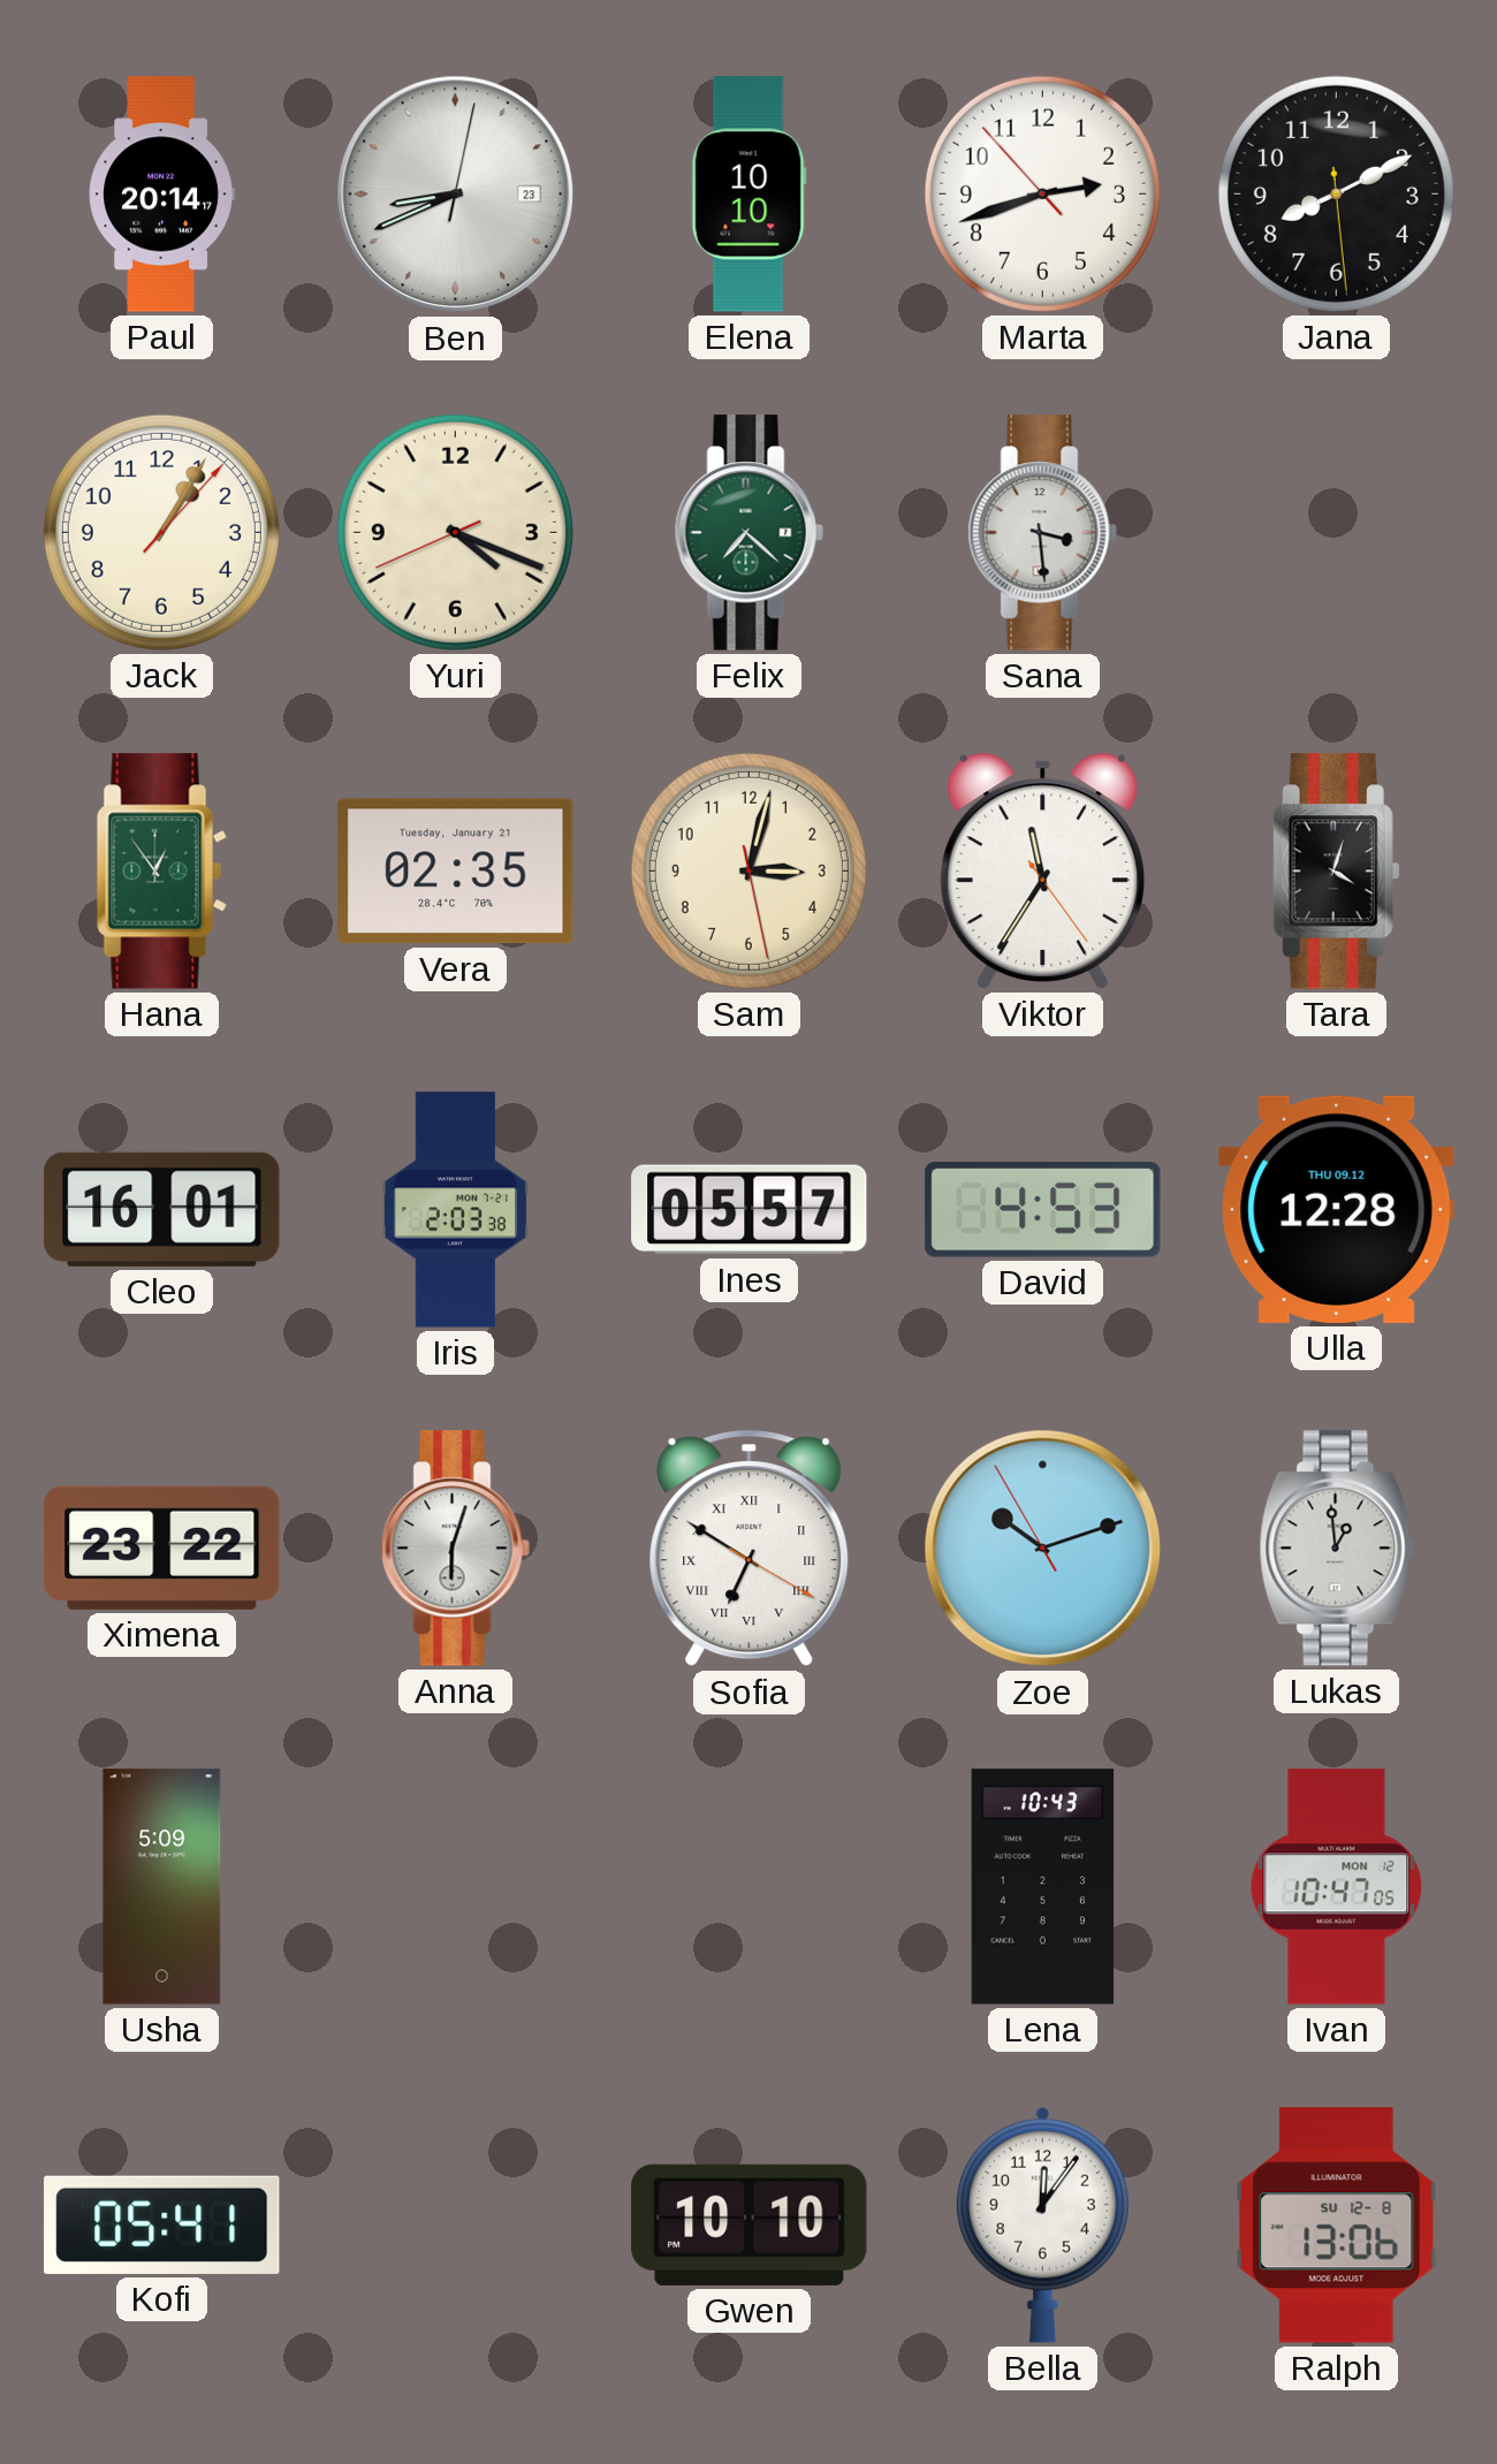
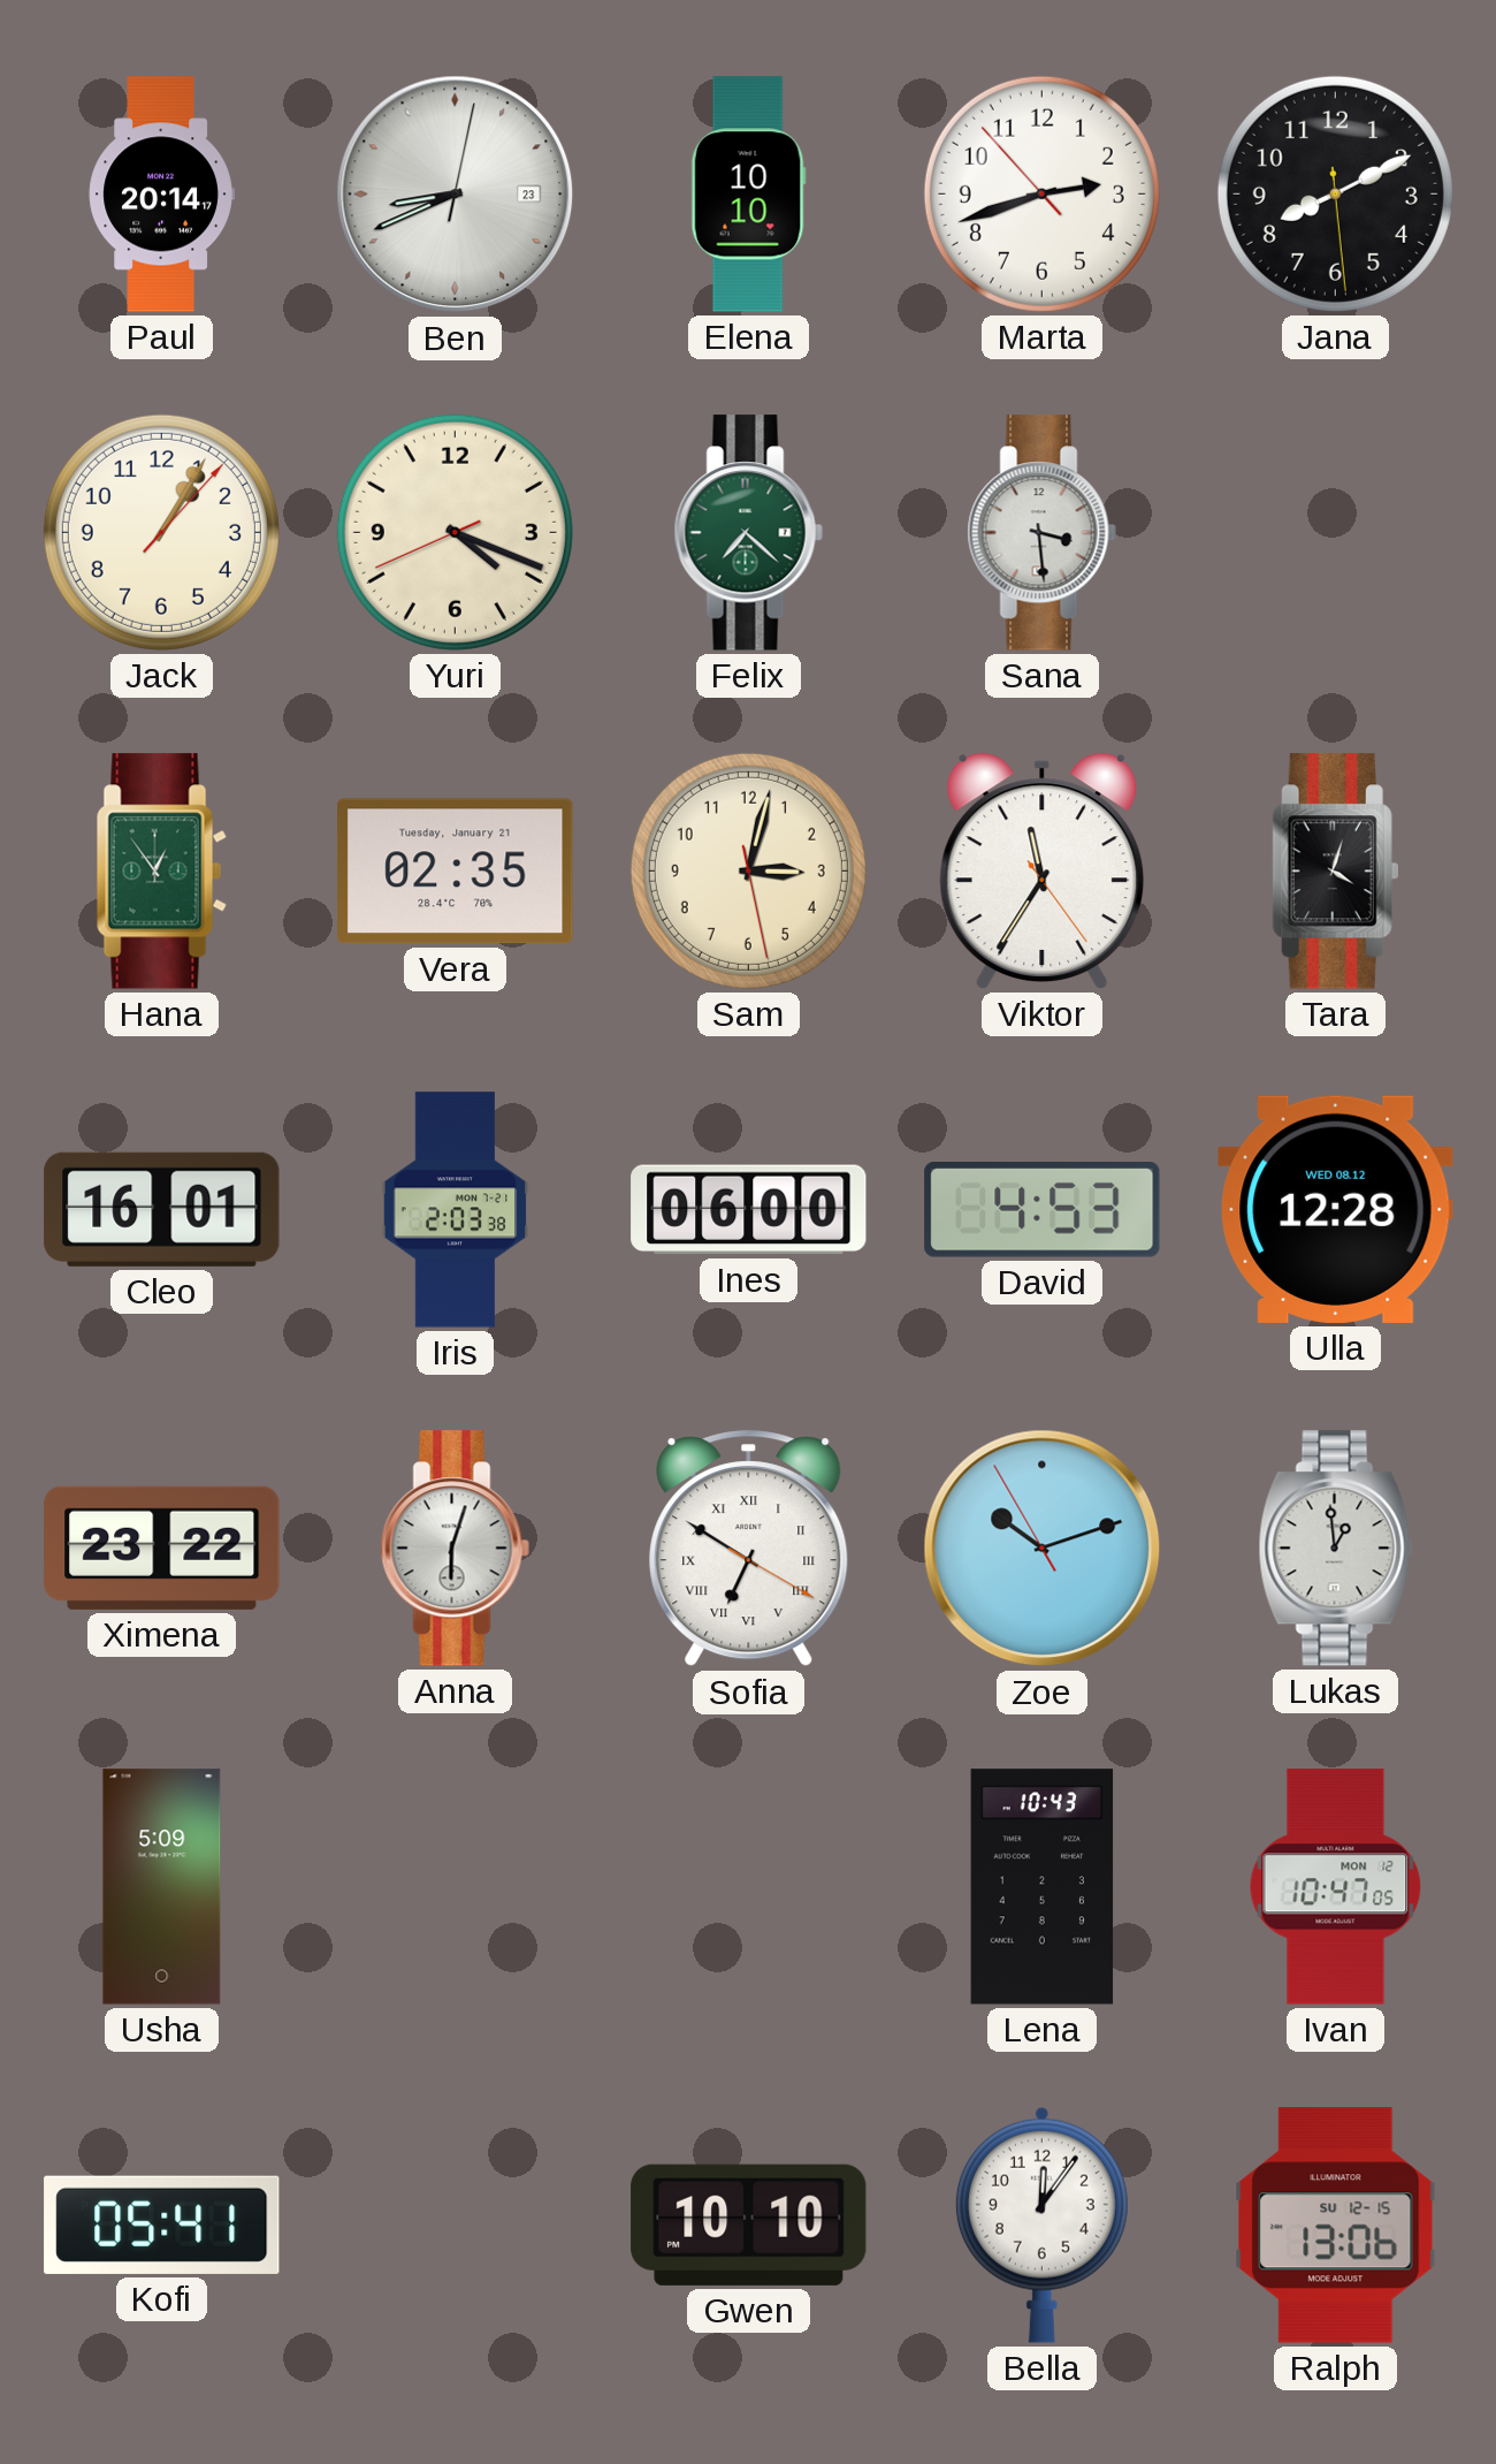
Ines: 05:57 -> 06:00 (749, 1210)
Ulla date: THU 09.12 -> WED 08.12 (1336, 1209)
Ralph date: SU 12-8 -> SU 12-15 (1336, 2226)
